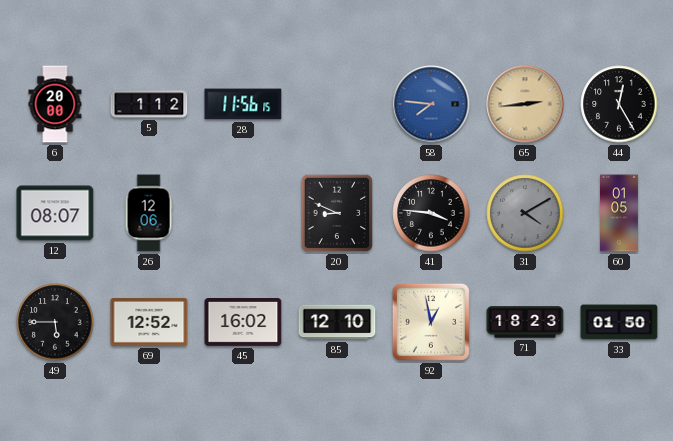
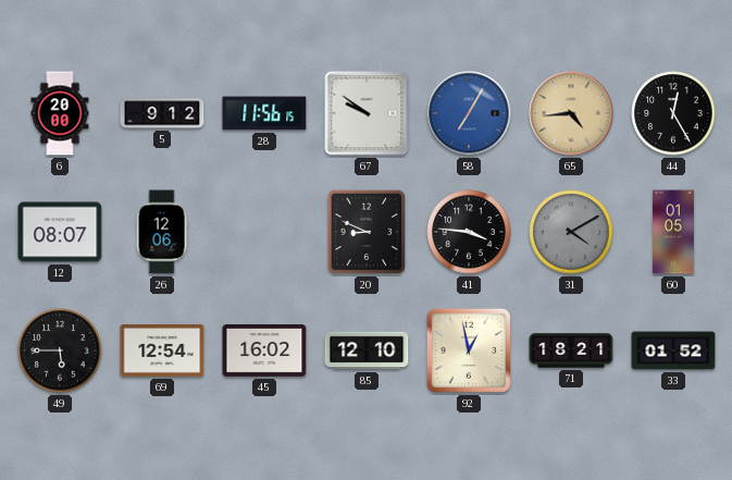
5: 1:12 -> 9:12 (162, 113)
67: none -> 9:51 (367, 113)
58: 7:46 -> 7:05 (469, 113)
65: 2:44 -> 4:44 (571, 113)
69: 12:52 -> 12:54 (162, 350)
71: 18:23 -> 18:21 (571, 350)
33: 01:50 -> 01:52 (673, 350)
